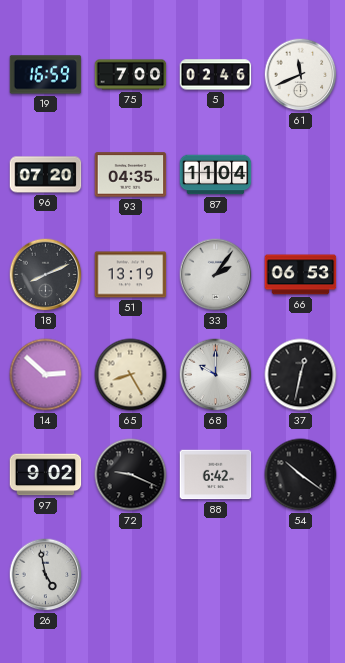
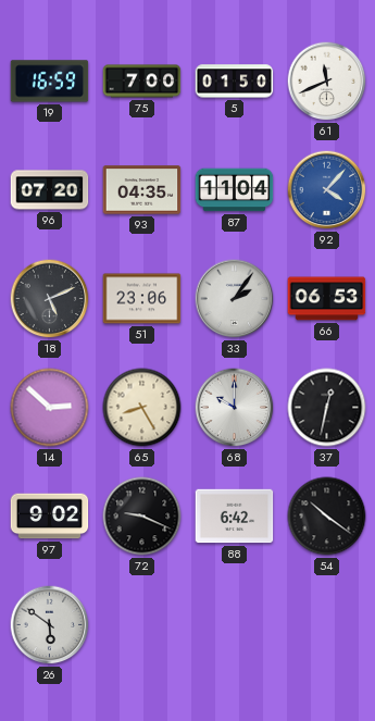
5: 02:46 -> 01:50 (235, 82)
92: none -> 4:07 (327, 190)
18: 8:11 -> 5:11 (50, 299)
51: 13:19 -> 23:06 (142, 299)
26: 4:58 -> 5:51 (50, 625)
